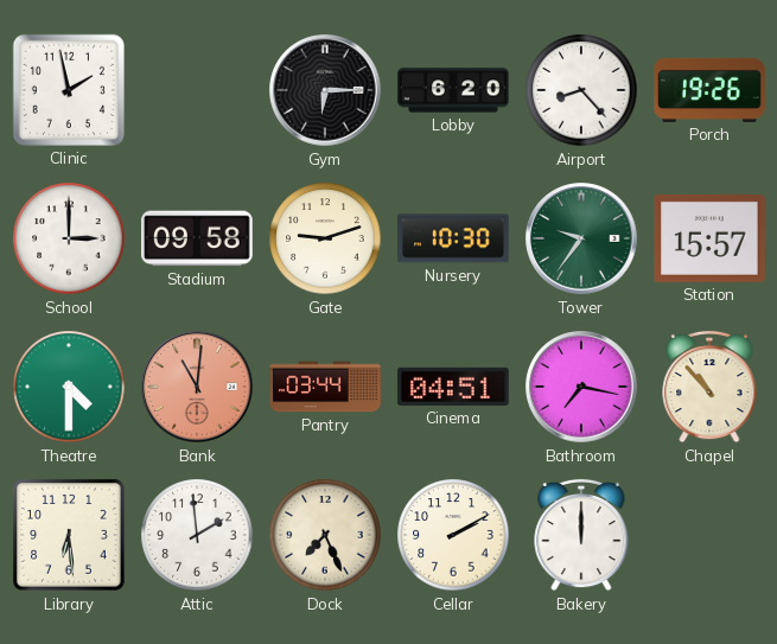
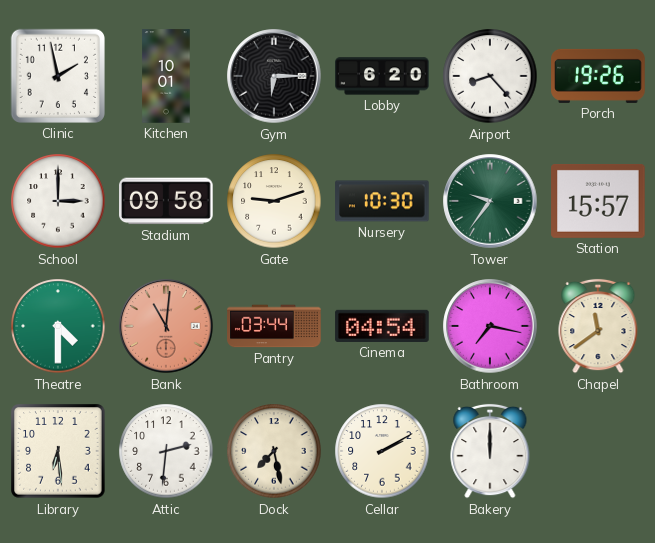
Kitchen: none -> 10:01 (166, 76)
Cinema: 04:51 -> 04:54 (382, 326)
Chapel: 10:53 -> 11:39 (598, 326)
Attic: 1:59 -> 2:31 (166, 451)
Dock: 7:26 -> 7:28 (274, 451)
